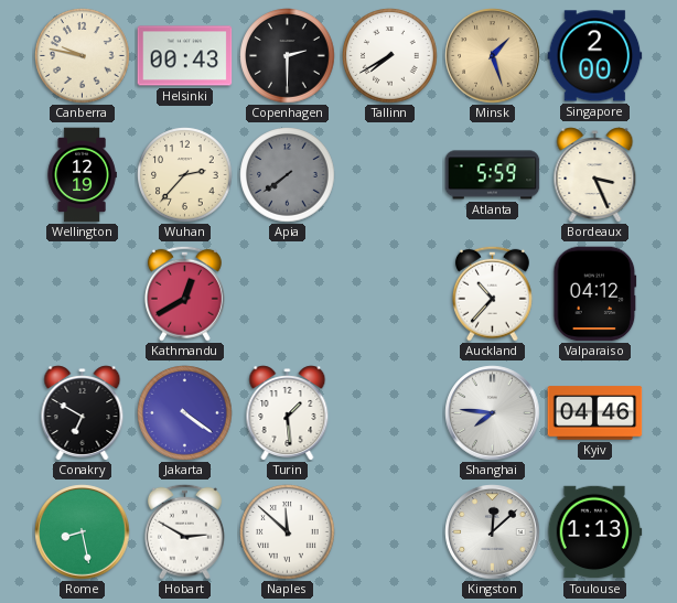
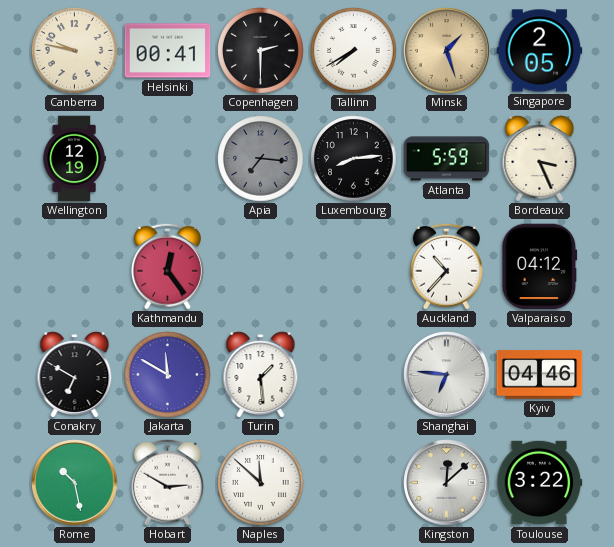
Helsinki: 00:43 -> 00:41 (168, 51)
Singapore: 2:00 -> 2:05 (540, 51)
Wuhan: 2:37 -> none (185, 175)
Apia: 7:39 -> 7:16 (261, 159)
Luxembourg: none -> 8:14 (354, 159)
Kathmandu: 12:40 -> 12:24 (167, 266)
Jakarta: 4:21 -> 11:50 (168, 375)
Shanghai: 7:46 -> 6:46 (447, 375)
Rome: 8:28 -> 10:28 (75, 483)
Toulouse: 1:13 -> 3:22 (539, 483)
